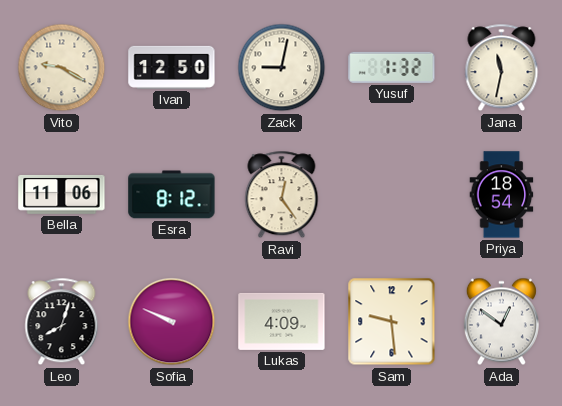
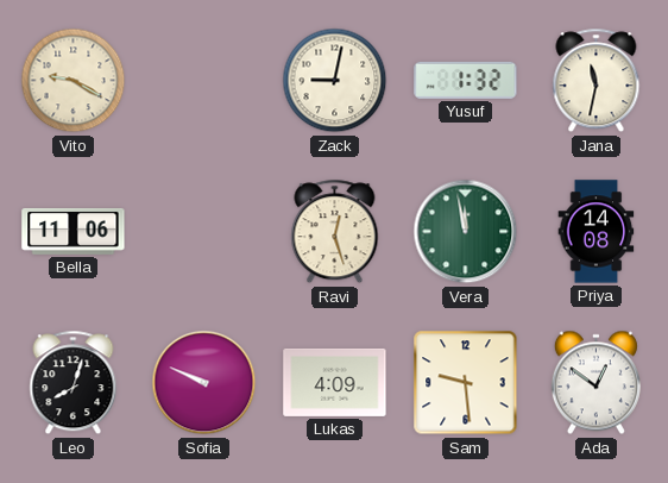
Ivan: 12:50 -> none (172, 67)
Esra: 8:12 -> none (172, 195)
Ravi: 12:24 -> 12:27 (335, 232)
Vera: none -> 11:58 (466, 232)
Priya: 18:54 -> 14:08 (597, 232)
